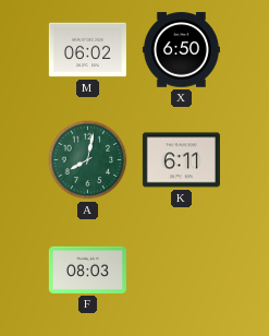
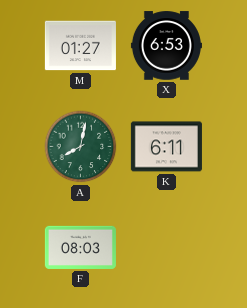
M: 06:02 -> 01:27 (80, 46)
X: 6:50 -> 6:53 (166, 46)
